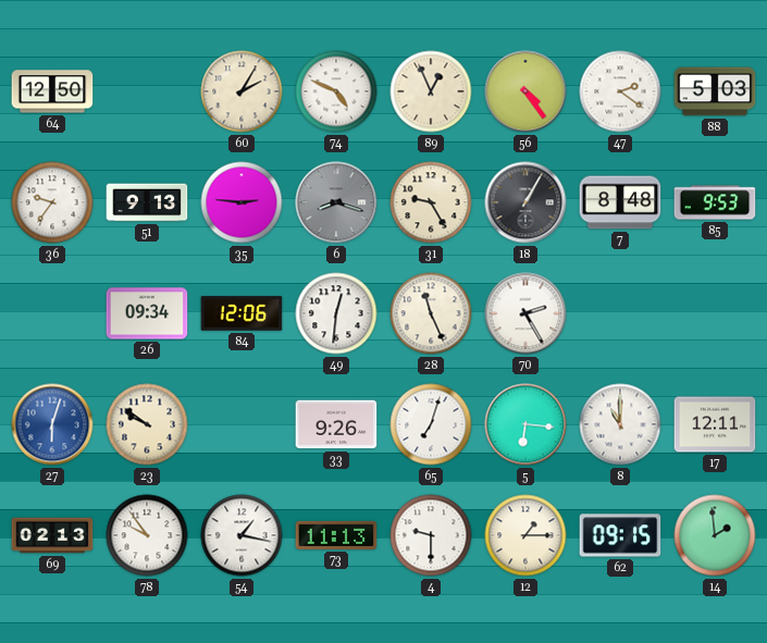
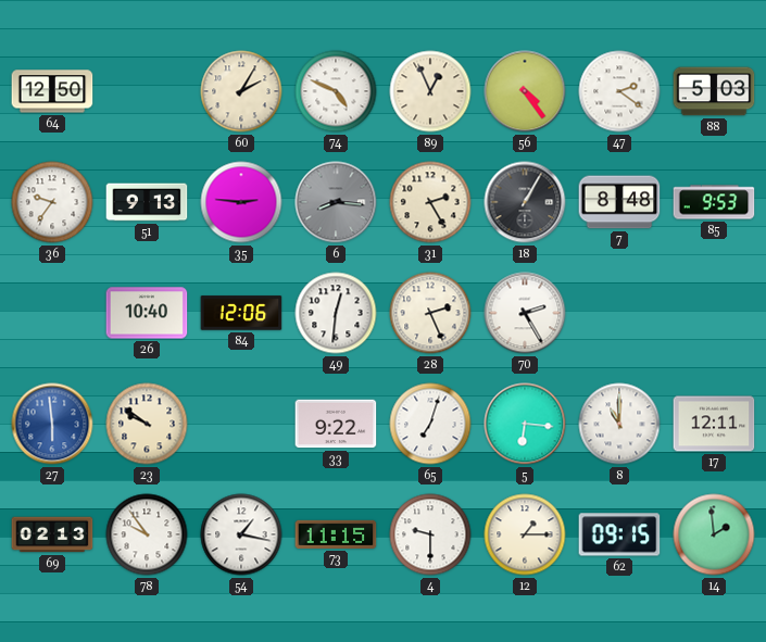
6: 8:18 -> 8:16 (336, 202)
31: 9:25 -> 2:25 (430, 202)
26: 09:34 -> 10:40 (147, 313)
28: 11:26 -> 2:26 (430, 313)
27: 6:03 -> 5:59 (52, 424)
33: 9:26 -> 9:22 (336, 424)
73: 11:13 -> 11:15 (336, 534)
